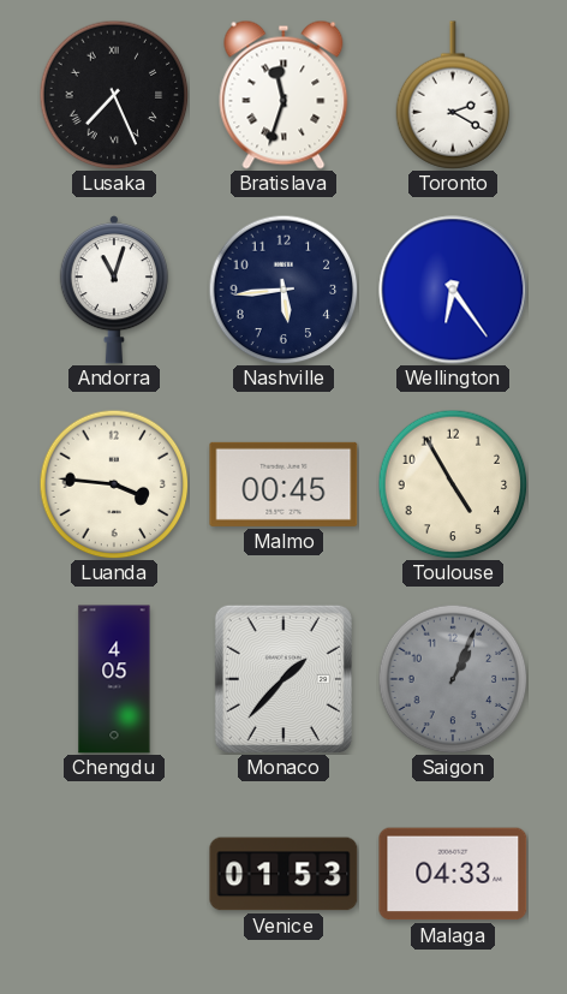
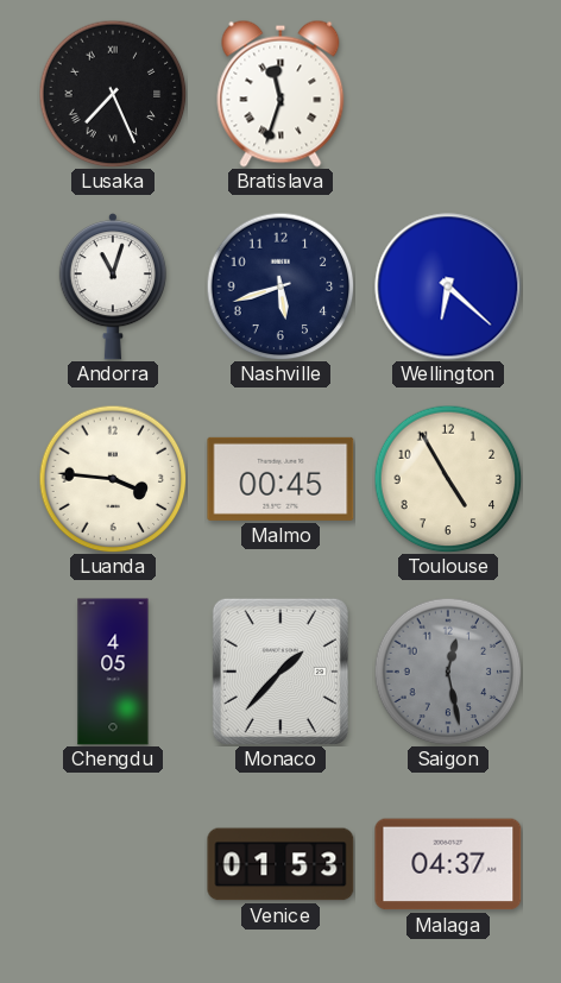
Toronto: 2:20 -> none (453, 95)
Nashville: 5:44 -> 5:42 (280, 286)
Wellington: 6:24 -> 6:22 (448, 286)
Saigon: 1:04 -> 12:28 (448, 672)
Malaga: 04:33 -> 04:37 (448, 864)
